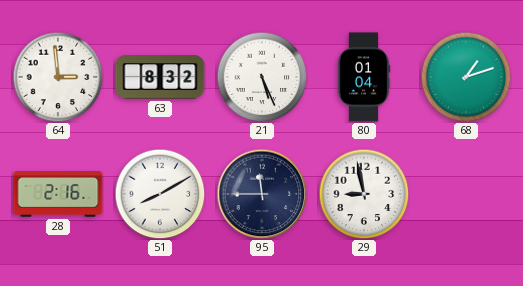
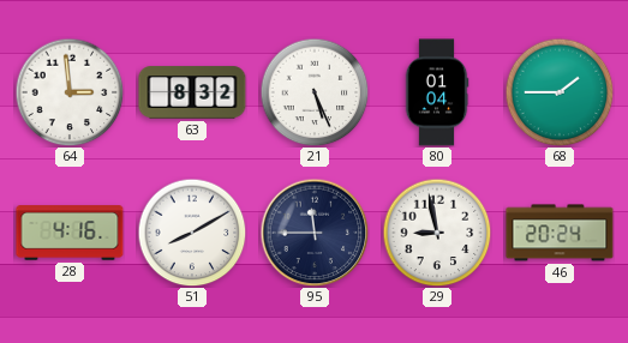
68: 1:12 -> 1:45 (560, 92)
28: 2:16 -> 4:16 (70, 233)
46: none -> 20:24 (560, 233)
